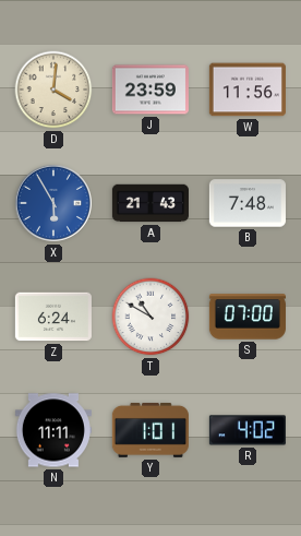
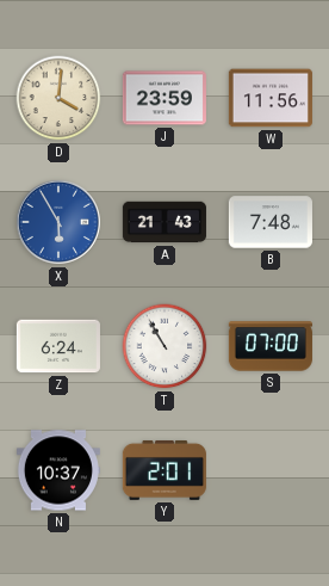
T: 10:50 -> 10:55 (164, 346)
N: 11:11 -> 10:37 (58, 470)
Y: 1:01 -> 2:01 (164, 470)
R: 4:02 -> none (248, 430)
